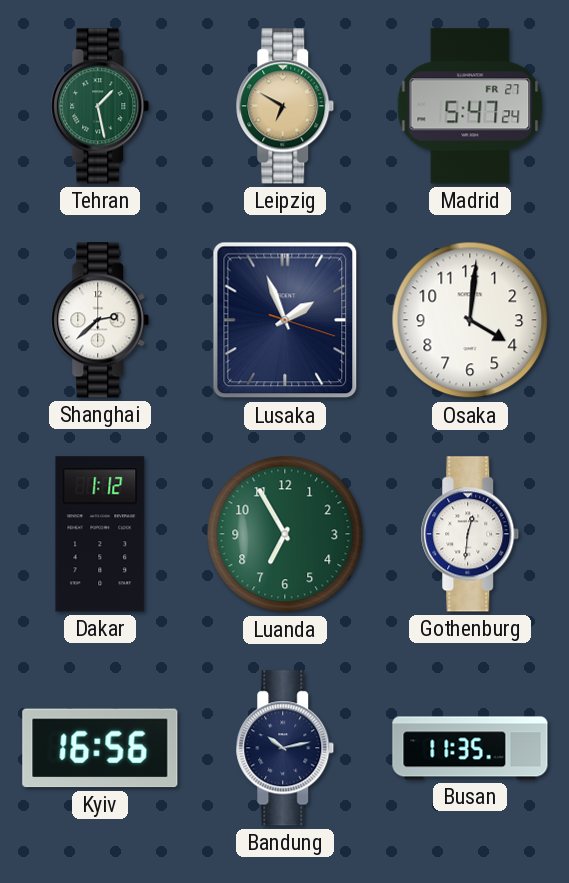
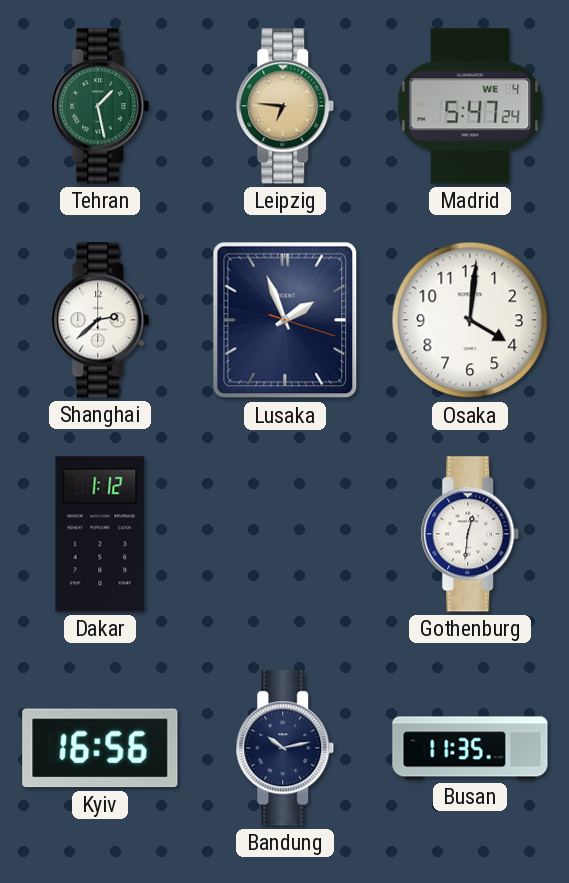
Leipzig: 6:50 -> 6:46 (285, 106)
Madrid date: FR 27 -> WE 4 (470, 106)
Luanda: 6:55 -> none (285, 534)
